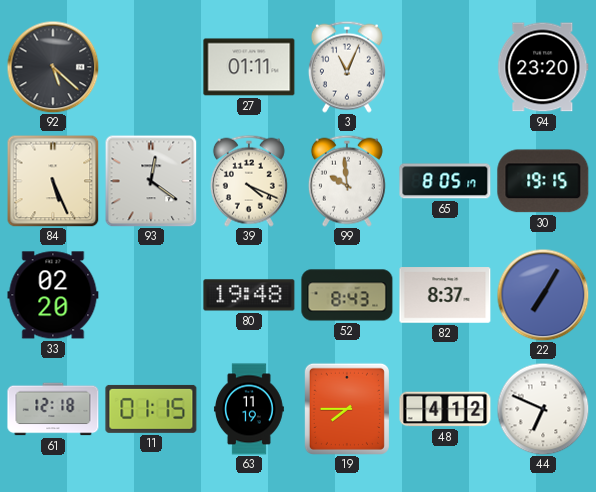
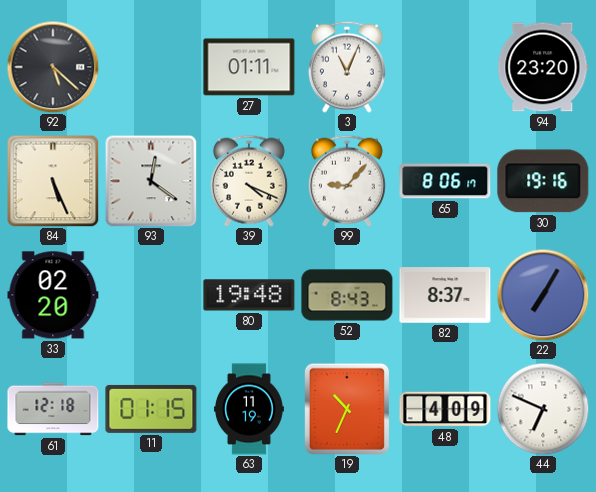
99: 9:59 -> 9:07 (347, 181)
65: 8:05 -> 8:06 (445, 181)
30: 19:15 -> 19:16 (543, 181)
19: 7:45 -> 10:34 (347, 409)
48: 4:12 -> 4:09 (445, 409)
